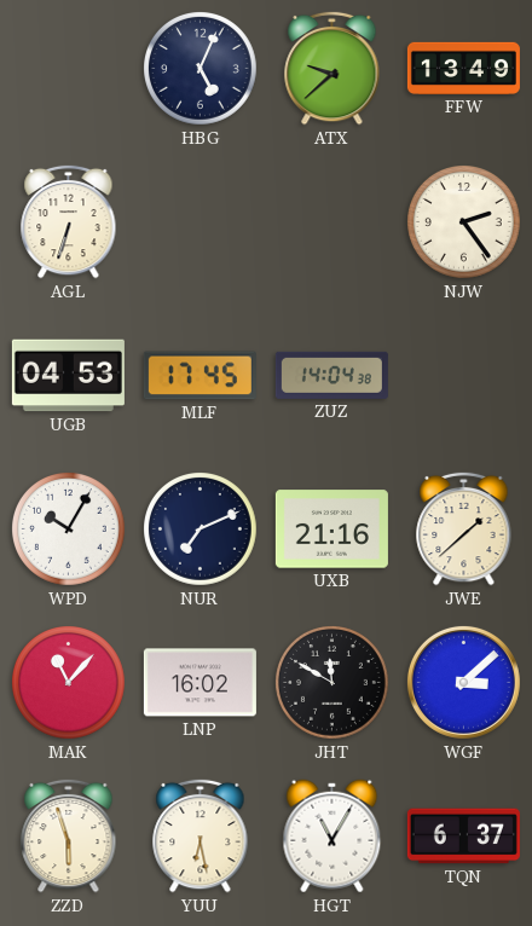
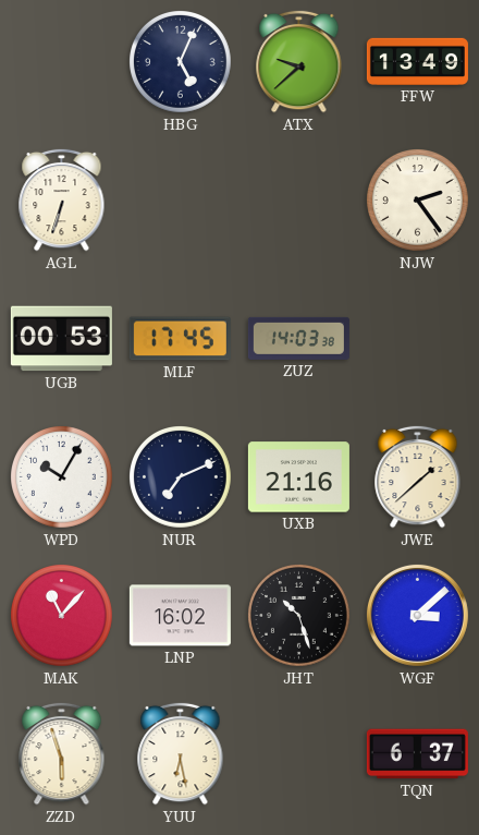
UGB: 04:53 -> 00:53 (61, 339)
ZUZ: 14:04 -> 14:03 (298, 338)
JHT: 11:50 -> 10:27 (299, 616)
HGT: 11:05 -> none (332, 837)
